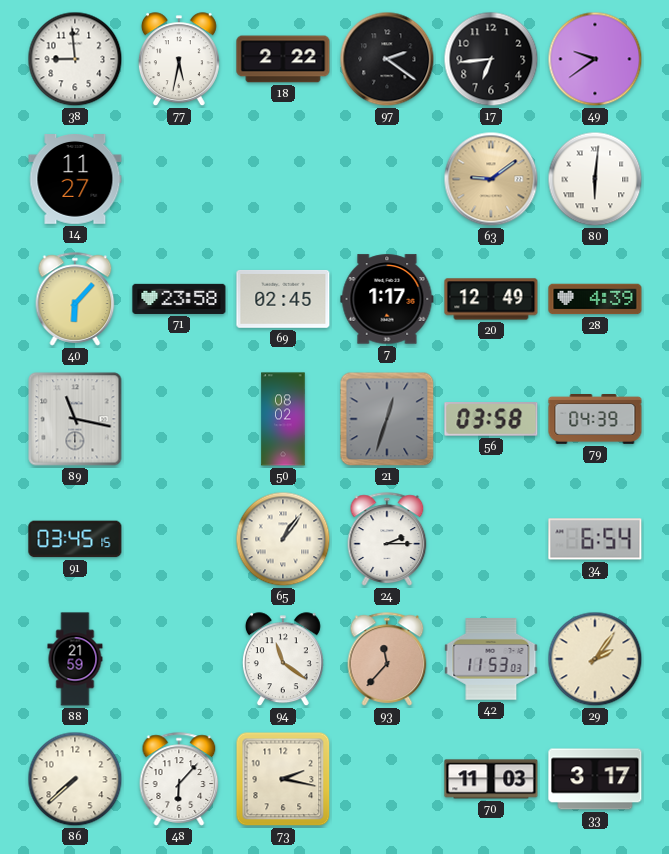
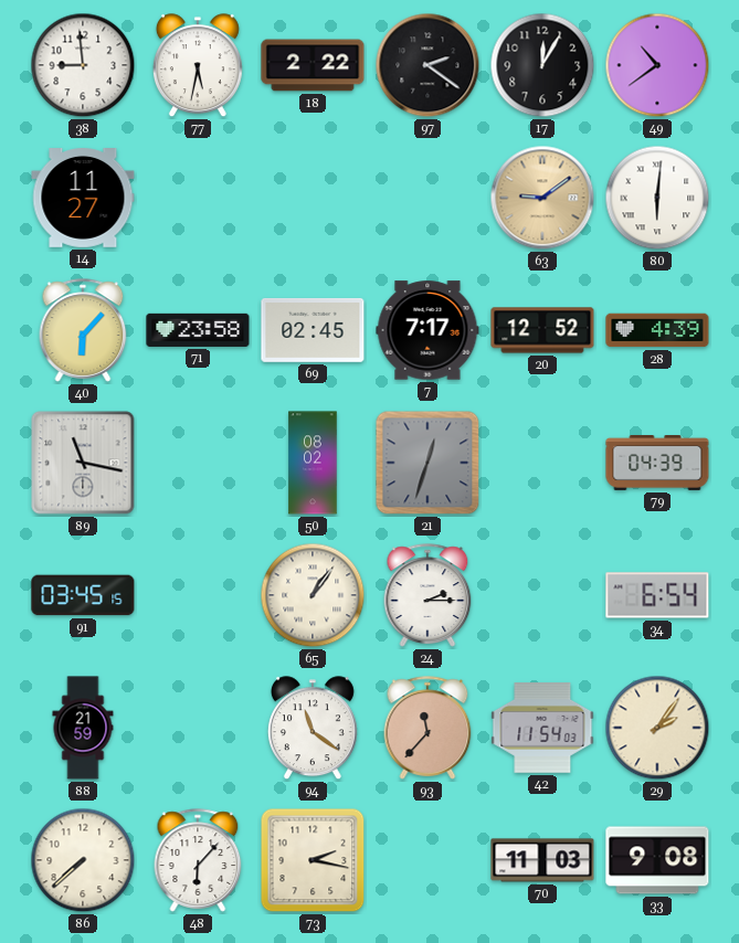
17: 6:44 -> 12:05 (542, 65)
49: 9:39 -> 10:39 (657, 65)
7: 1:17 -> 7:17 (427, 330)
20: 12:49 -> 12:52 (542, 330)
56: 03:58 -> none (491, 419)
42: 11:53 -> 11:54 (542, 728)
33: 3:17 -> 9:08 (657, 860)
